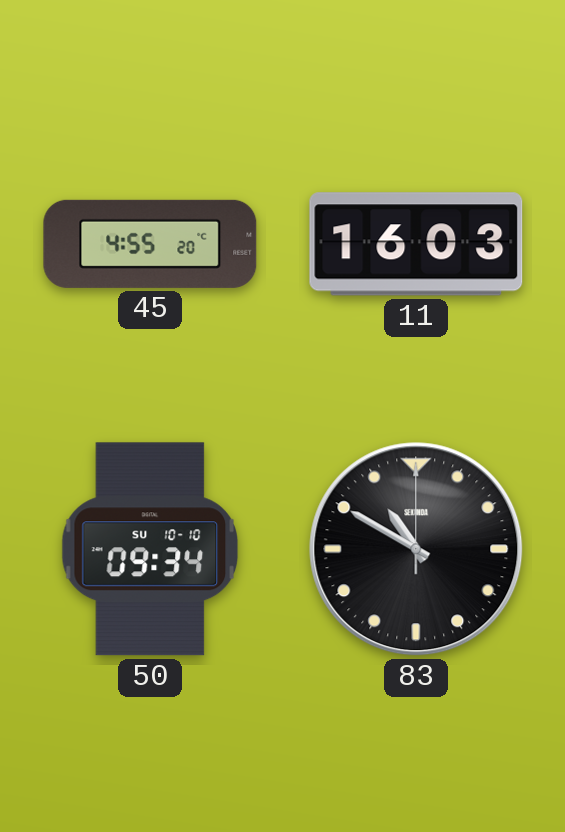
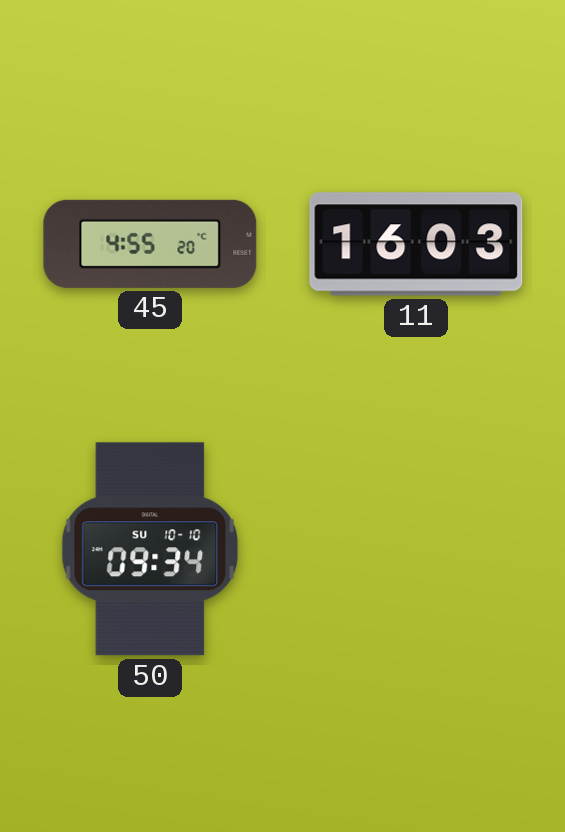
83: 10:50 -> none (416, 549)
